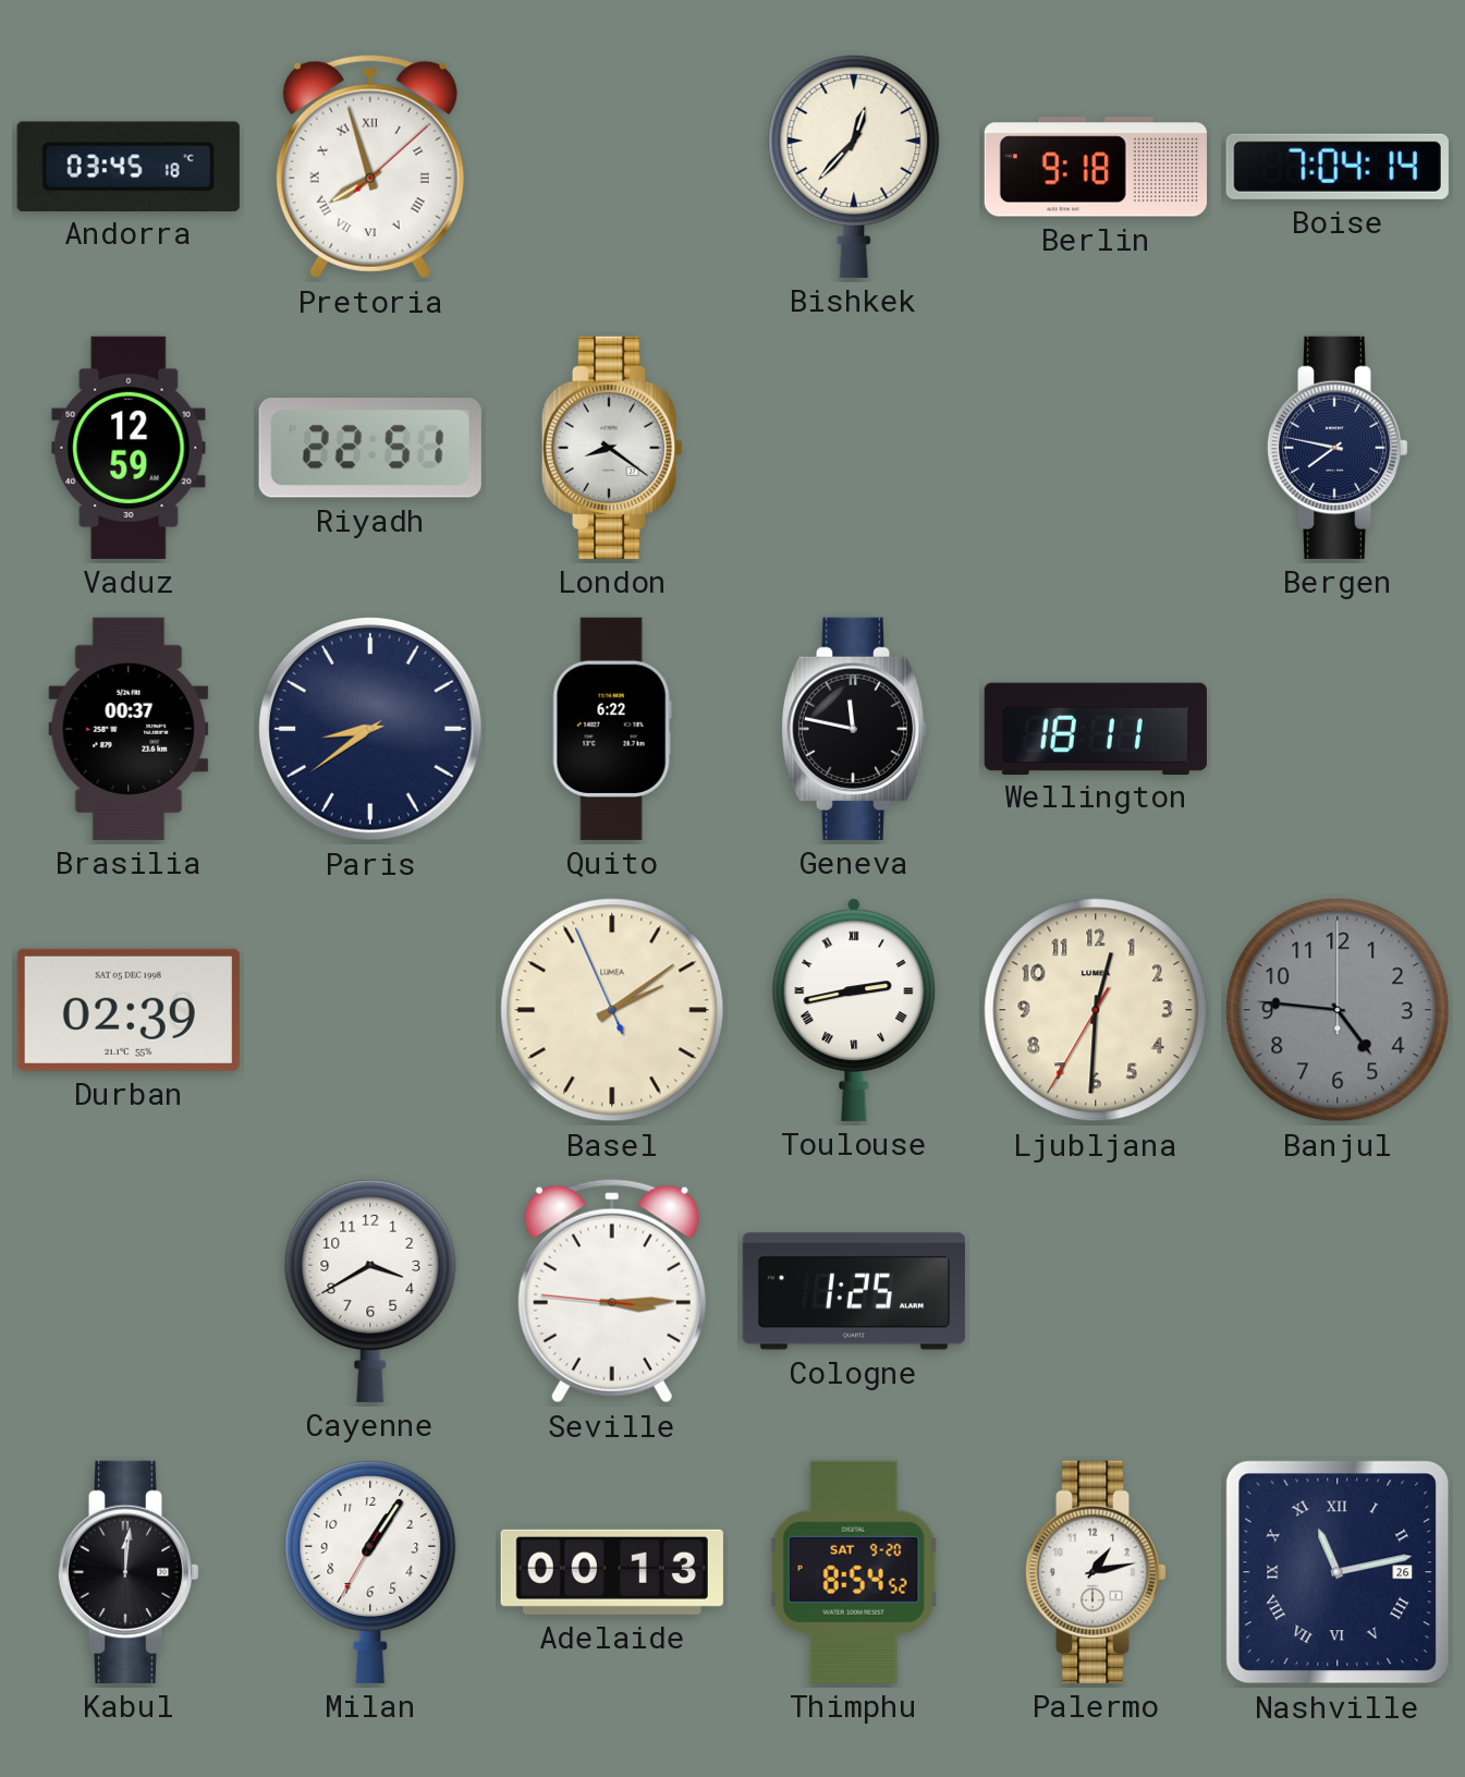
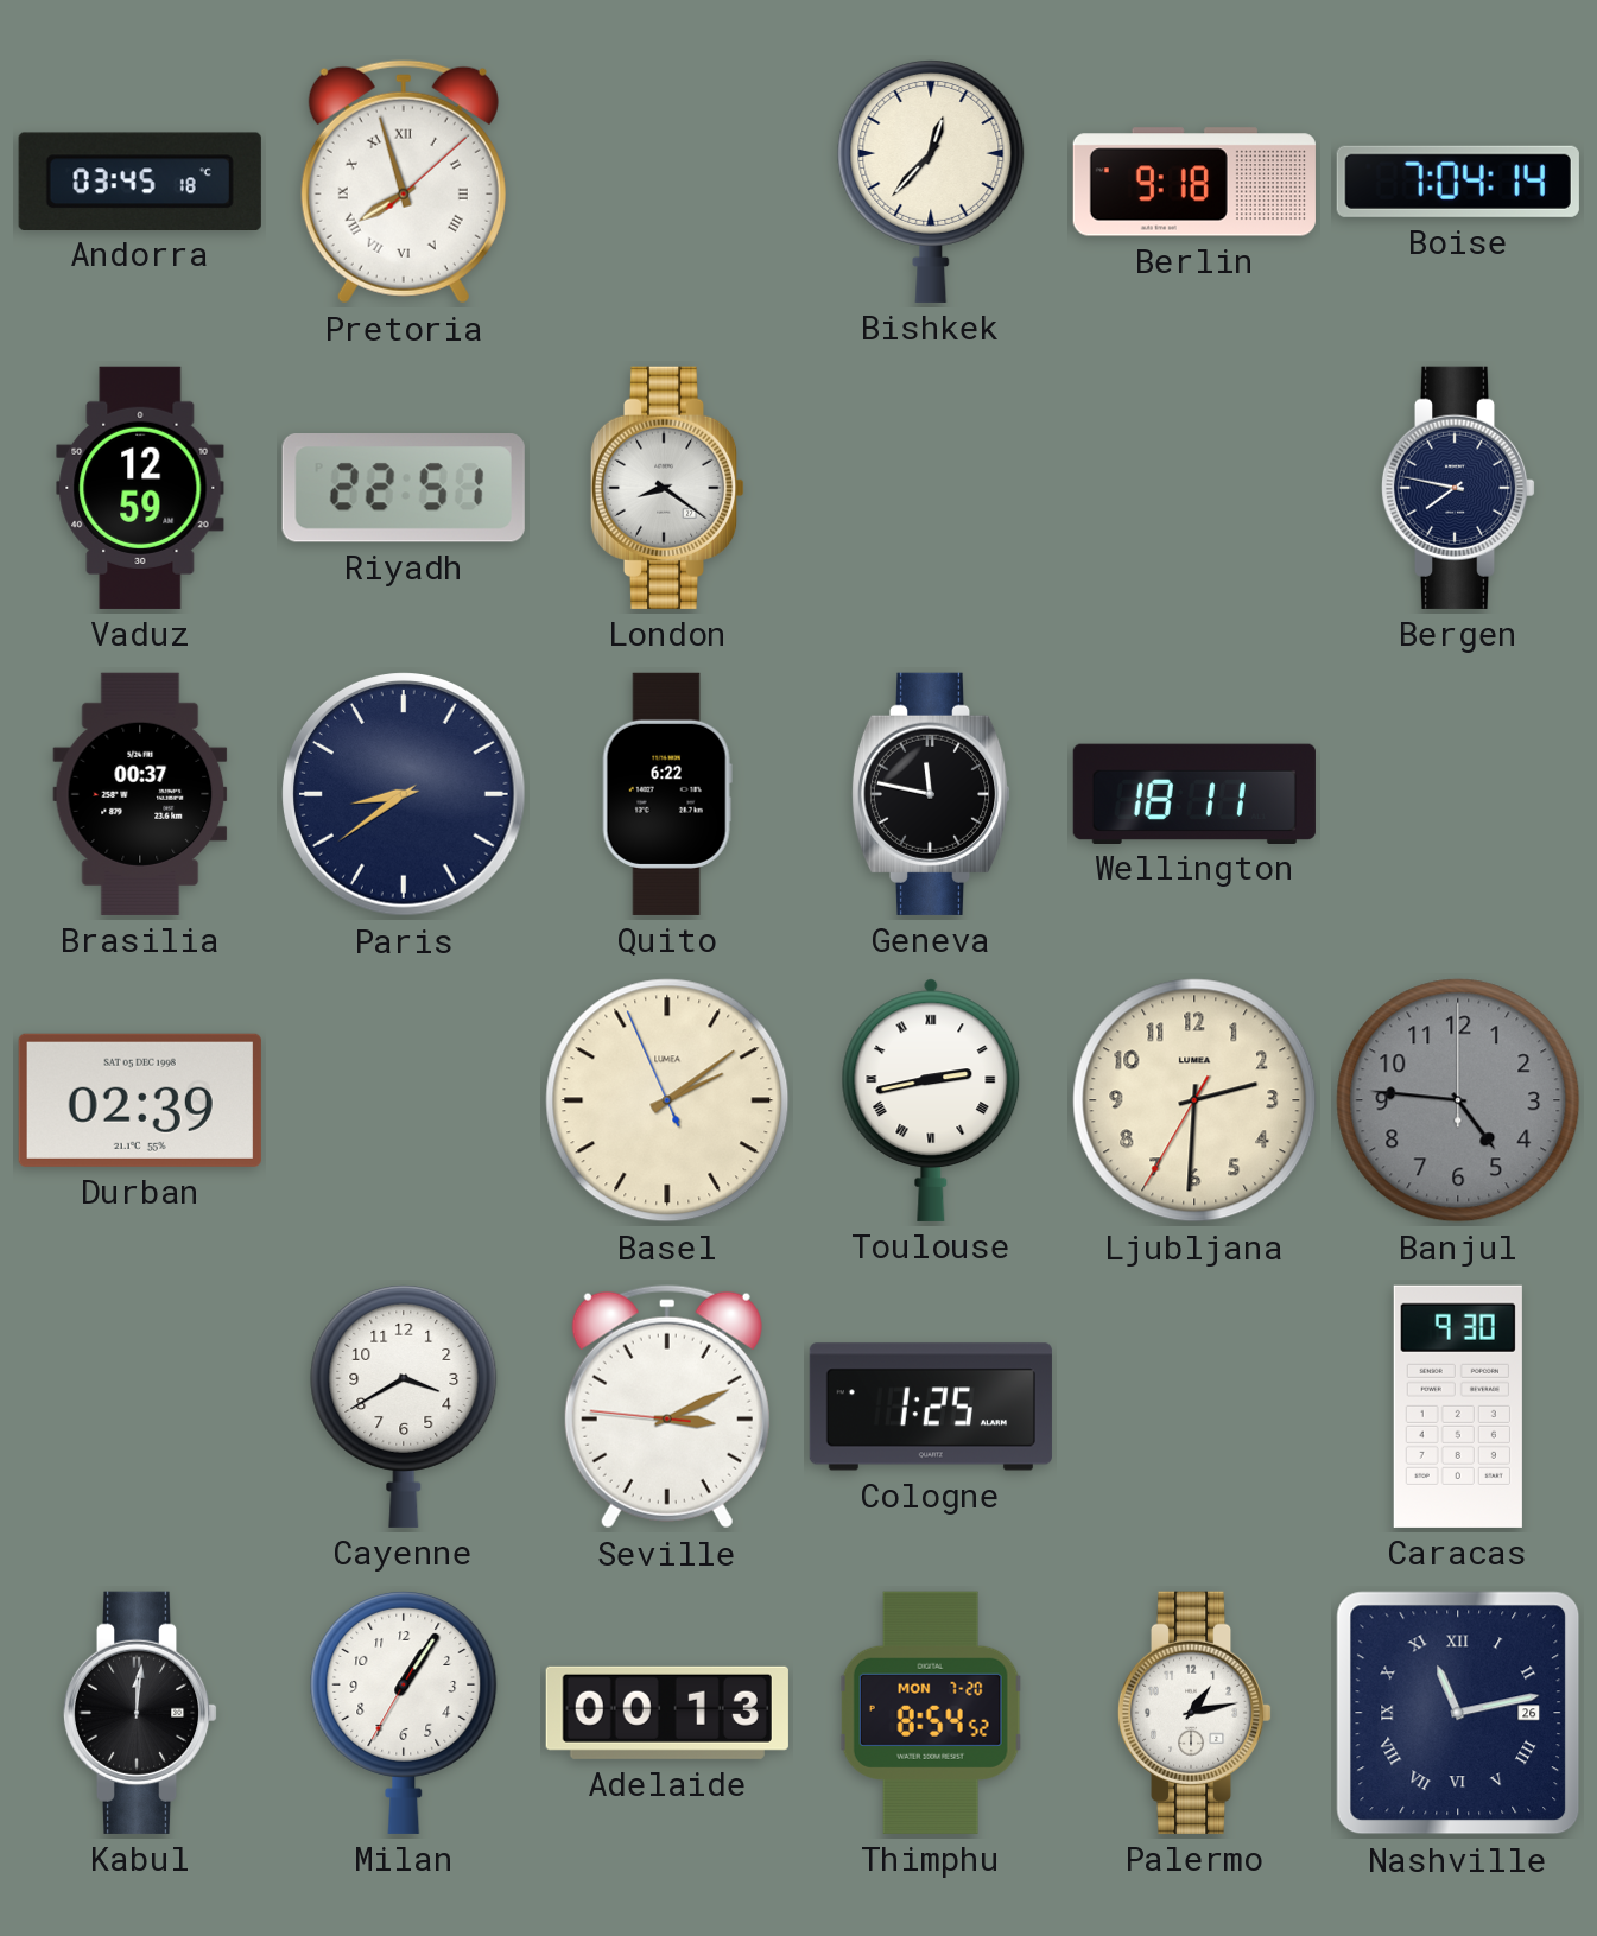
Ljubljana: 12:30 -> 2:30 (1194, 1100)
Seville: 3:14 -> 3:10 (667, 1407)
Caracas: none -> 9:30 (1458, 1407)
Thimphu date: SAT 9-20 -> MON 7-20 (931, 1713)
